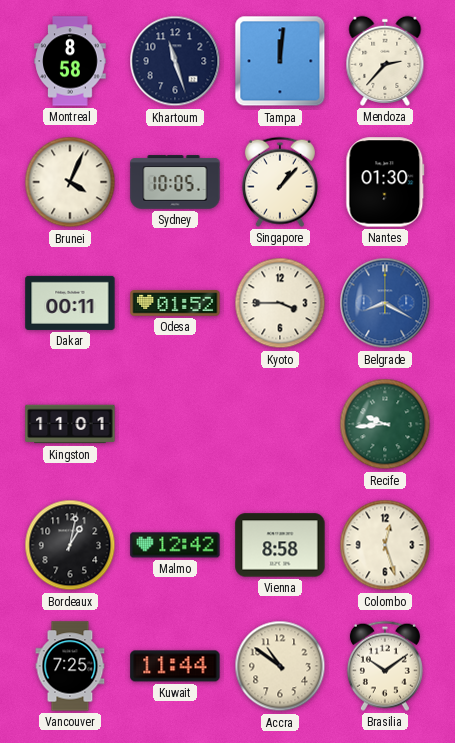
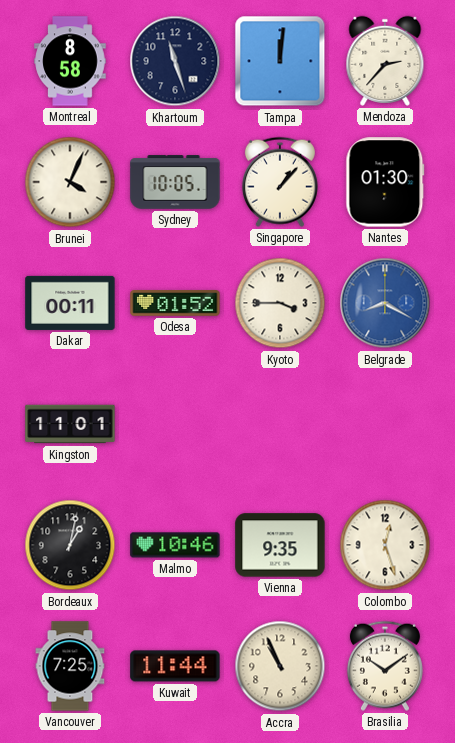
Recife: 9:44 -> none (385, 424)
Malmo: 12:42 -> 10:46 (175, 545)
Vienna: 8:58 -> 9:35 (280, 545)
Accra: 10:51 -> 10:56 (280, 666)
